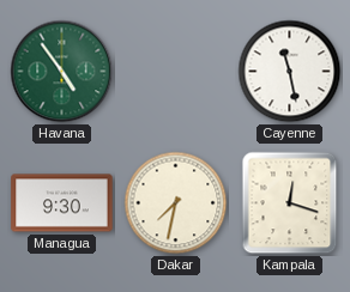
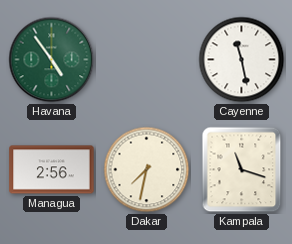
Managua: 9:30 -> 2:56 (52, 170)
Kampala: 12:18 -> 11:18 (242, 170)
